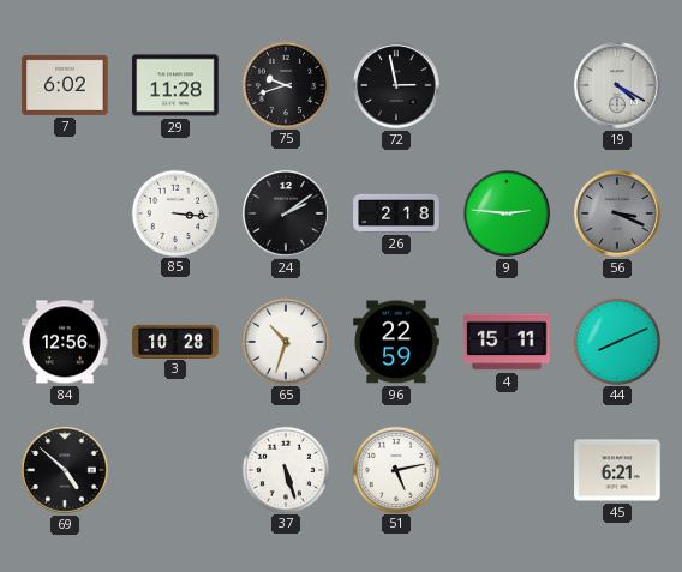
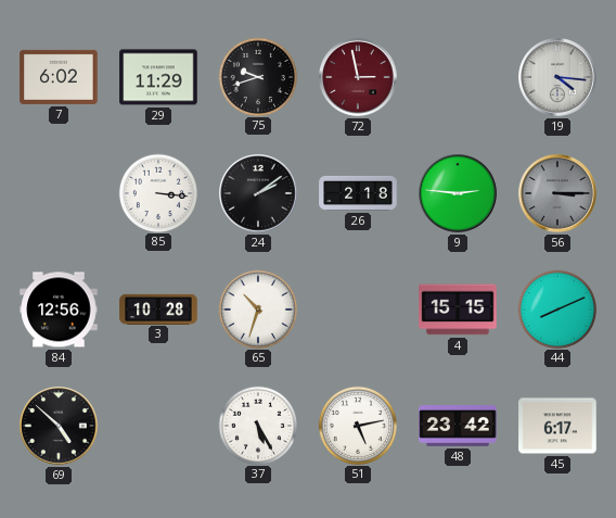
29: 11:28 -> 11:29 (158, 77)
72 dial: black -> burgundy (358, 77)
19: 4:20 -> 4:16 (557, 77)
56: 3:19 -> 3:15 (557, 193)
96: 22:59 -> none (396, 342)
4: 15:11 -> 15:15 (458, 309)
37: 5:27 -> 5:25 (257, 425)
48: none -> 23:42 (458, 427)
45: 6:21 -> 6:17 (557, 426)
